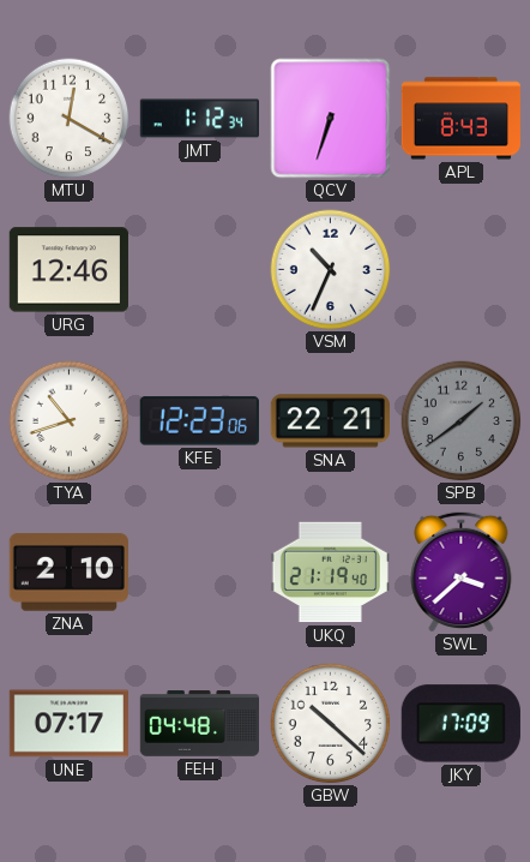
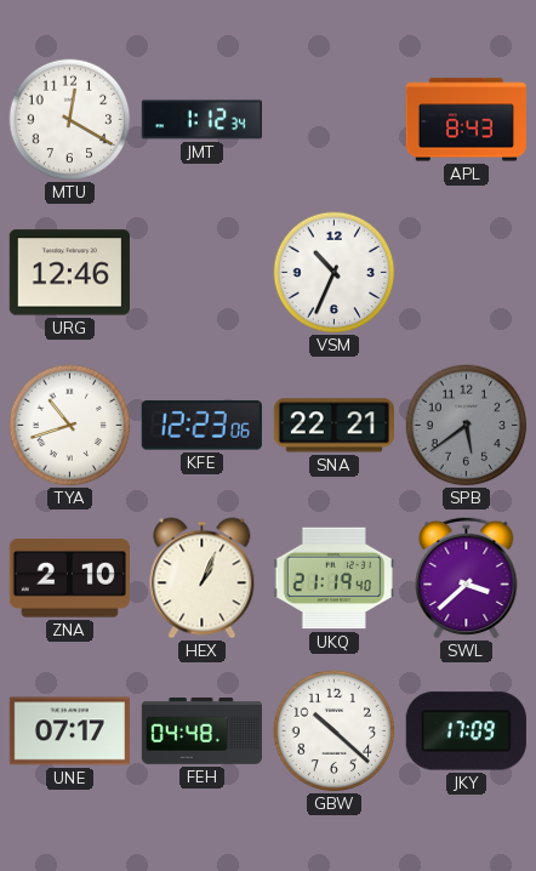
QCV: 6:33 -> none (331, 119)
SPB: 1:39 -> 5:39 (467, 426)
HEX: none -> 1:04 (203, 579)
